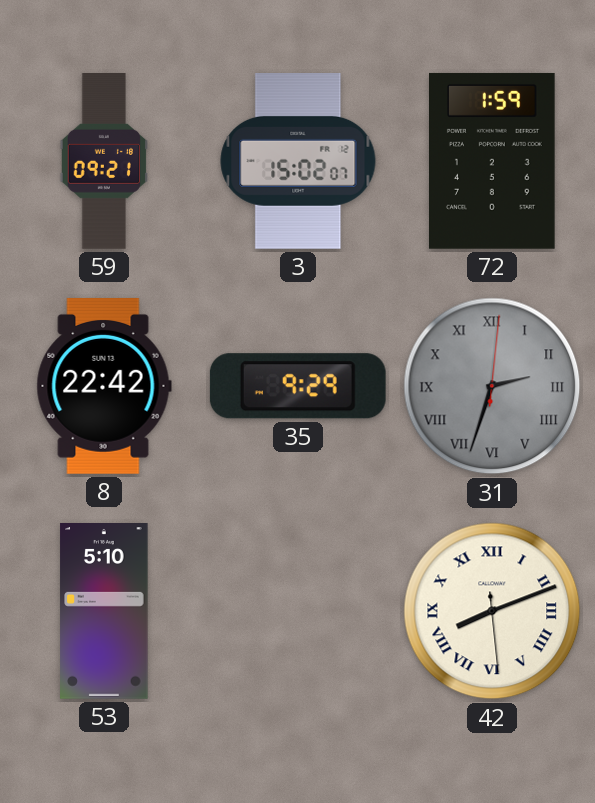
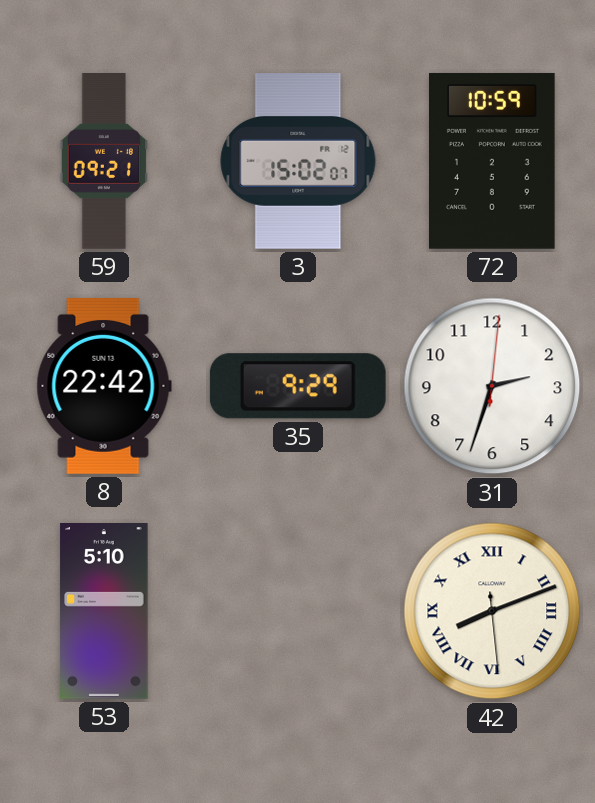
72: 1:59 -> 10:59 (493, 161)
31 dial: grey -> white (492, 386)
31 numerals: Roman -> Arabic (492, 386)
